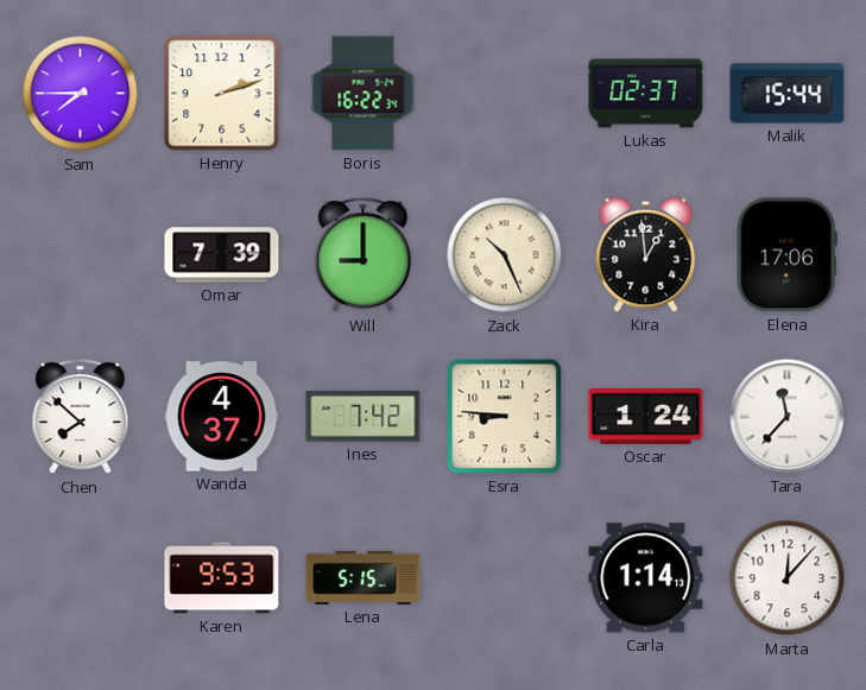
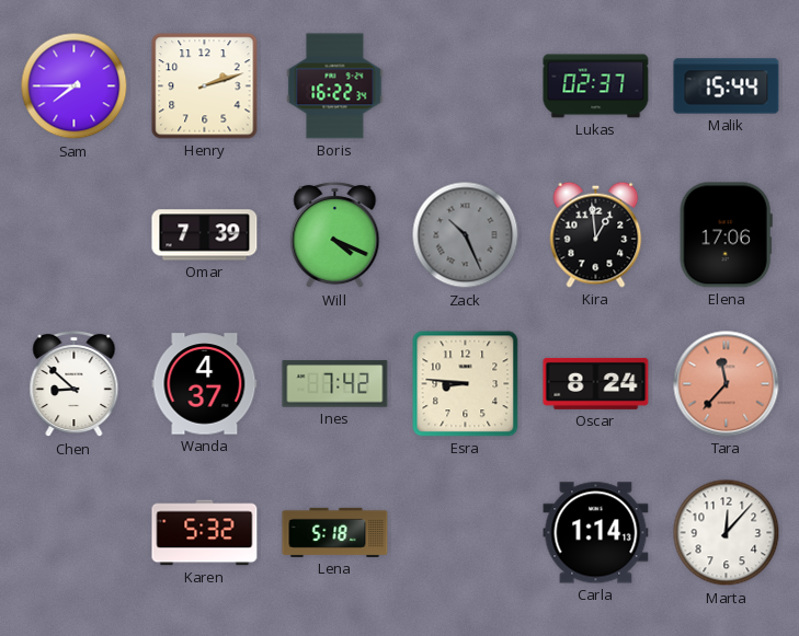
Will: 9:00 -> 4:19 (335, 235)
Zack dial: cream -> grey (466, 235)
Chen: 7:52 -> 8:52 (75, 384)
Oscar: 1:24 -> 8:24 (596, 383)
Tara dial: white -> salmon (727, 384)
Karen: 9:53 -> 5:32 (205, 533)
Lena: 5:15 -> 5:18 (335, 532)
